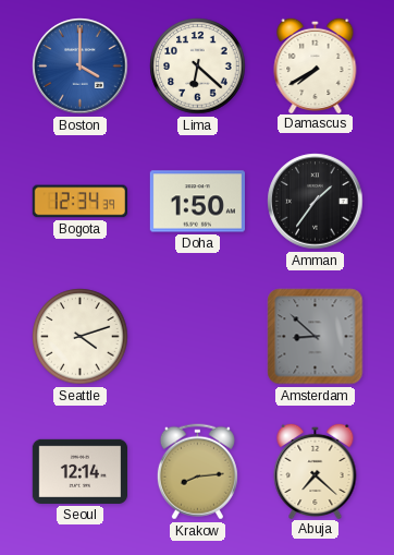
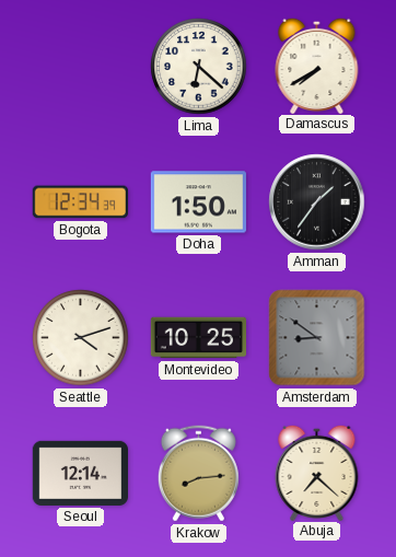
Boston: 4:00 -> none (81, 67)
Montevideo: none -> 10:25 (198, 338)
Amsterdam: 8:52 -> 8:51 (317, 338)
